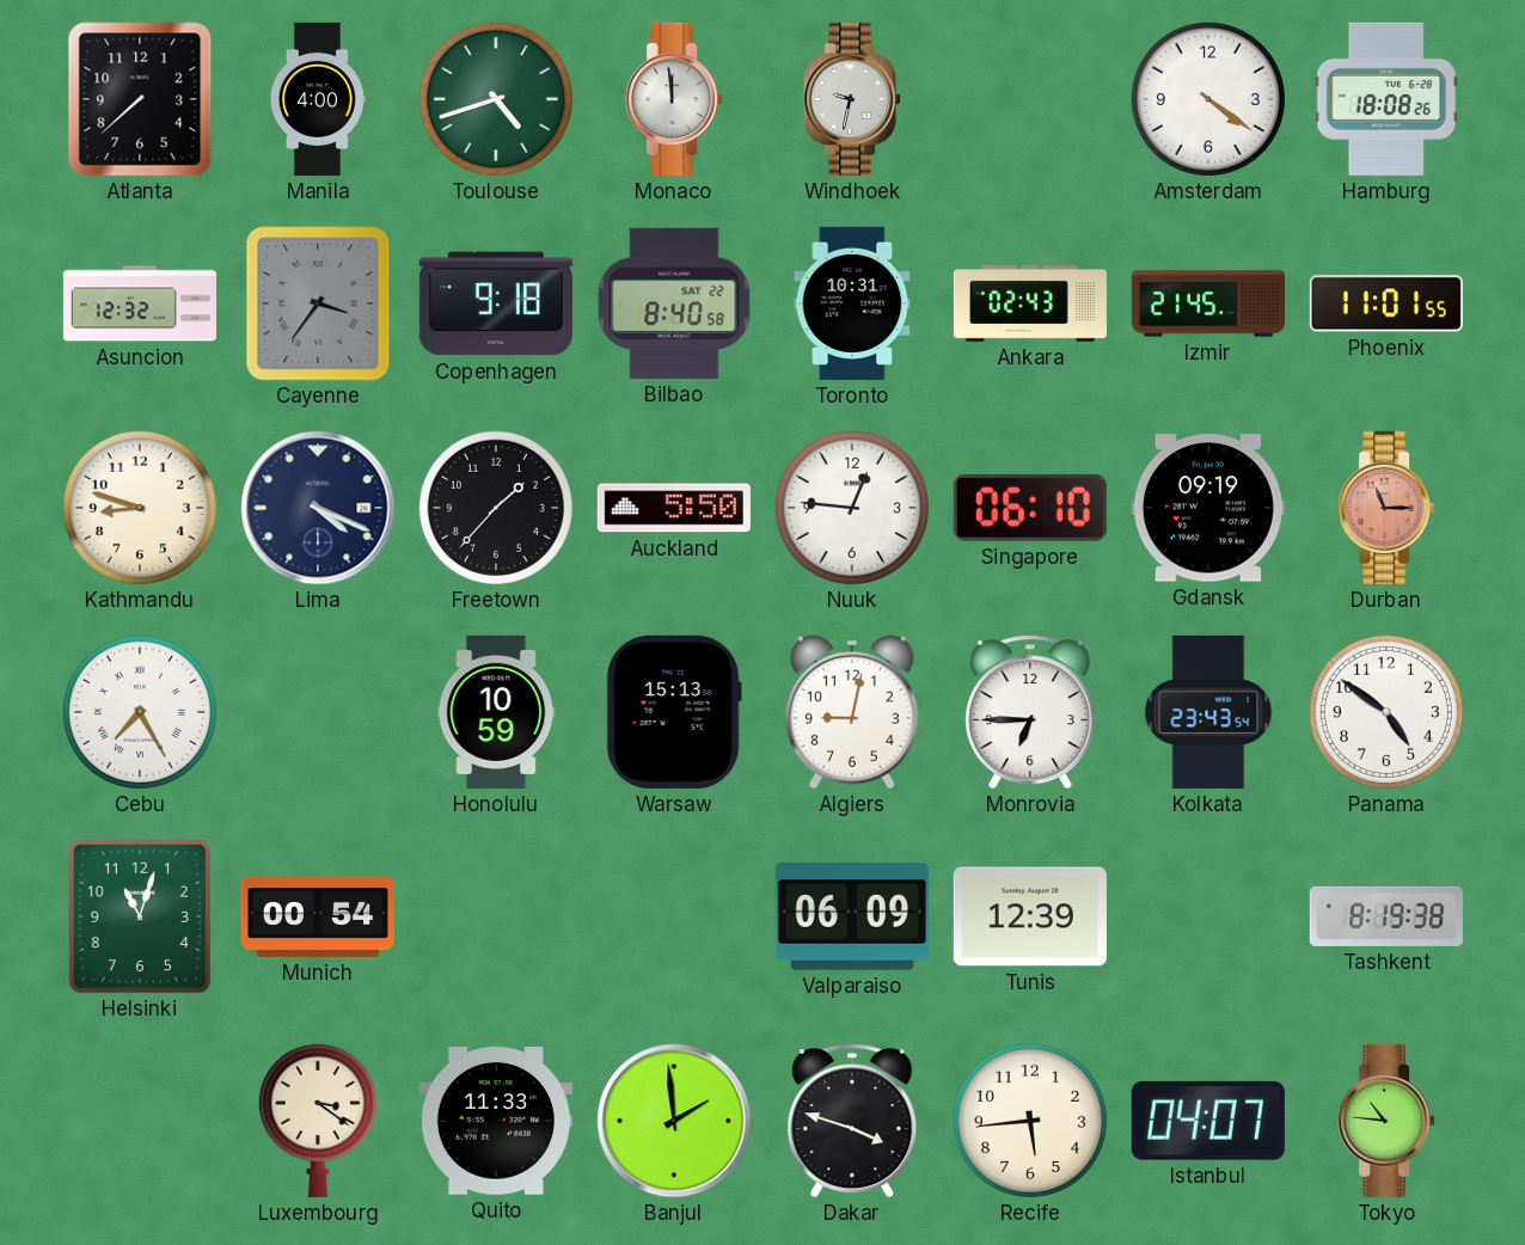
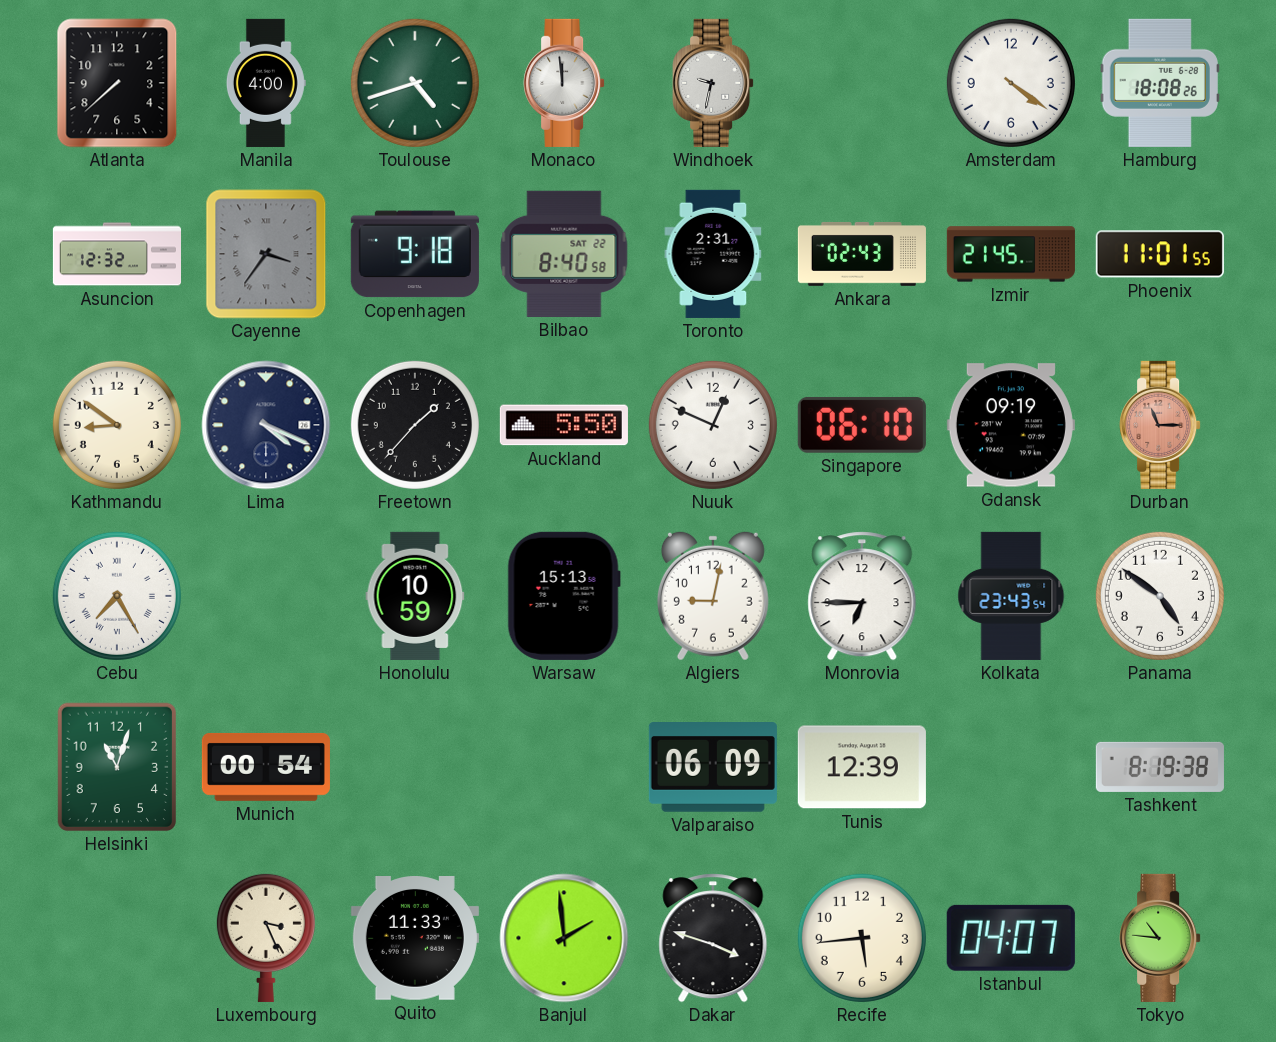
Toronto: 10:31 -> 2:31 (713, 254)
Kathmandu: 8:48 -> 8:51 (117, 425)
Nuuk: 12:46 -> 12:49 (713, 425)
Luxembourg: 3:21 -> 3:26 (266, 937)
